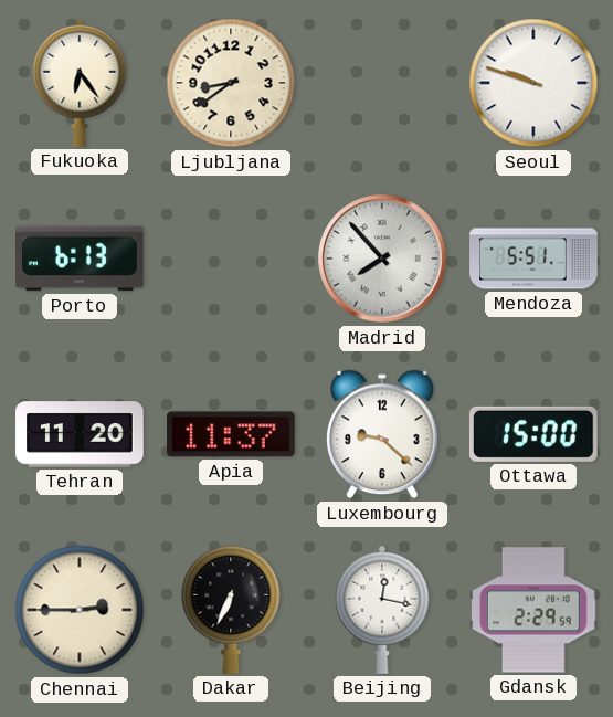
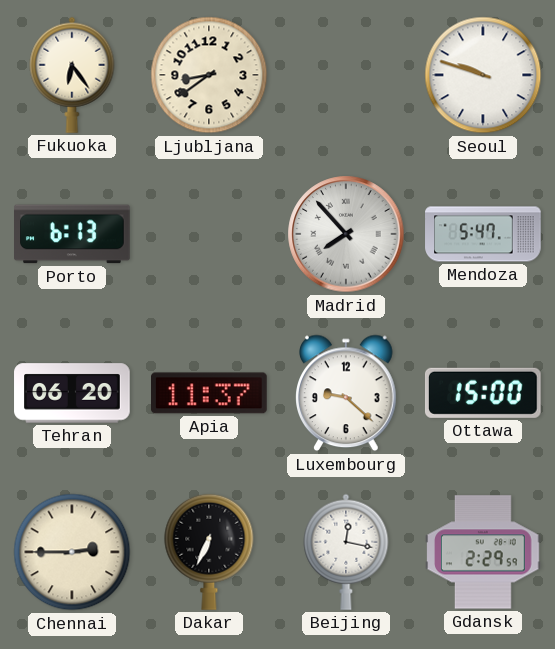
Mendoza: 5:51 -> 5:47 (483, 234)
Tehran: 11:20 -> 06:20 (72, 393)
